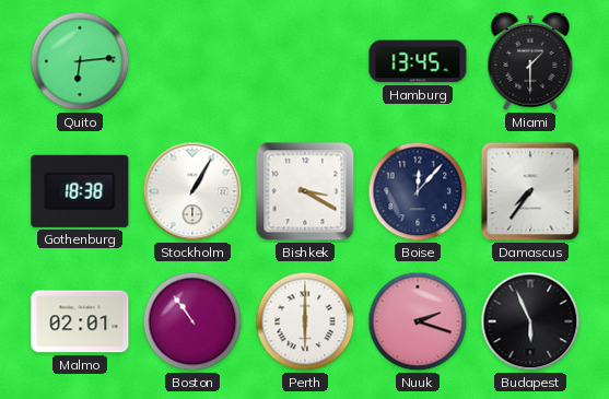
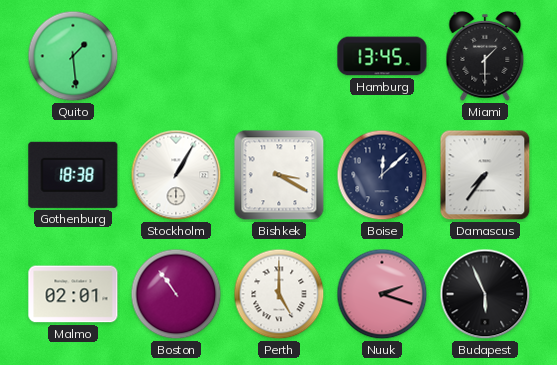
Quito: 6:14 -> 1:29 (73, 56)
Boise: 12:07 -> 12:08 (382, 175)
Perth: 6:00 -> 5:00 (279, 294)
